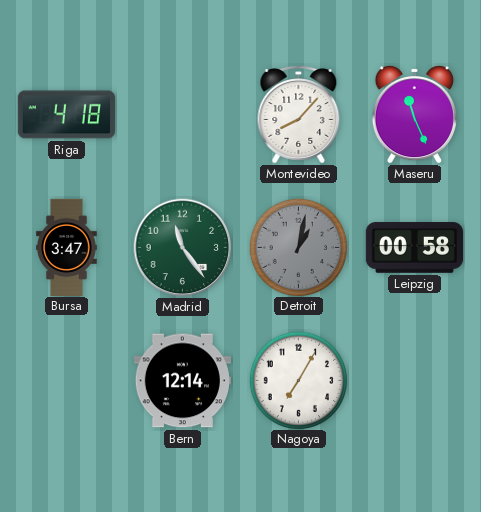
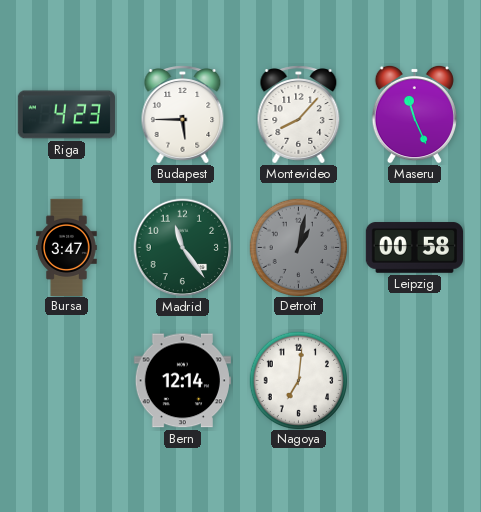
Riga: 4:18 -> 4:23 (66, 115)
Budapest: none -> 5:45 (183, 115)
Nagoya: 7:05 -> 7:01 (298, 380)
